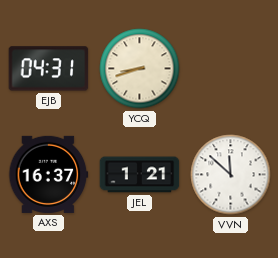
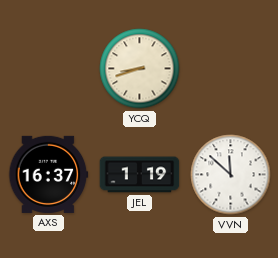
EJB: 04:31 -> none (49, 69)
JEL: 1:21 -> 1:19 (140, 175)
